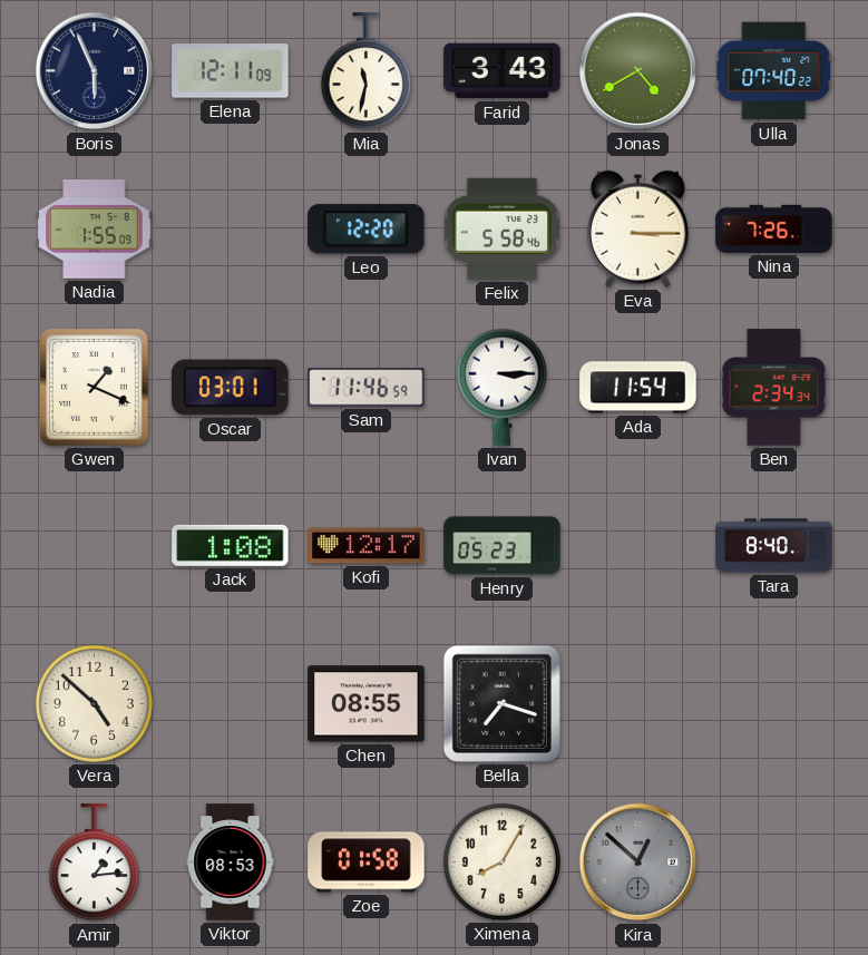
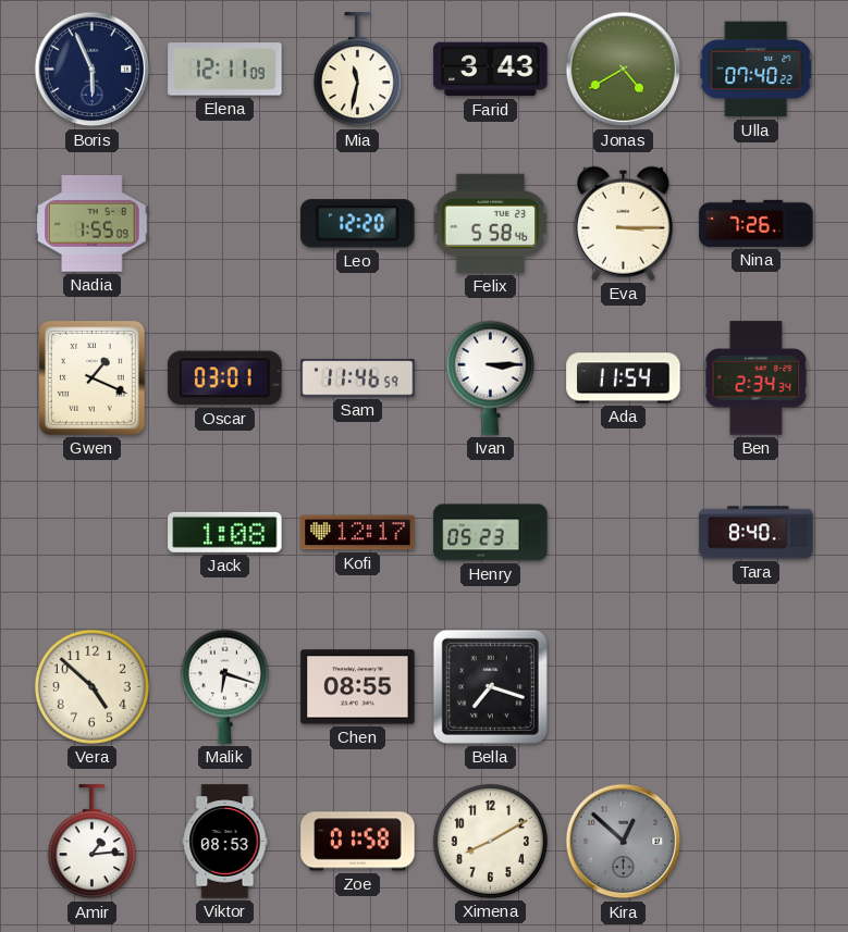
Malik: none -> 6:18 (224, 686)
Ximena: 8:05 -> 8:10 (490, 841)
